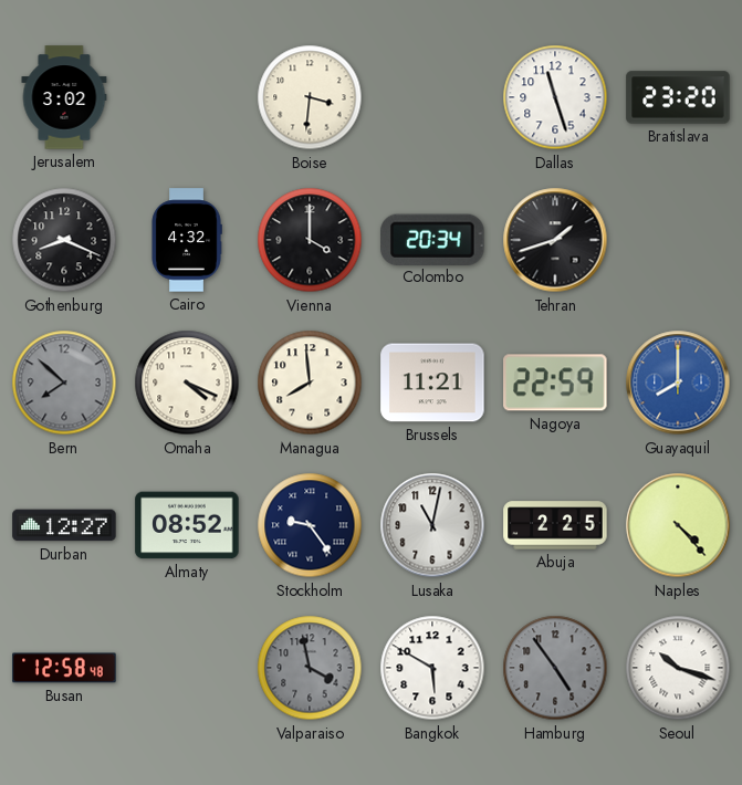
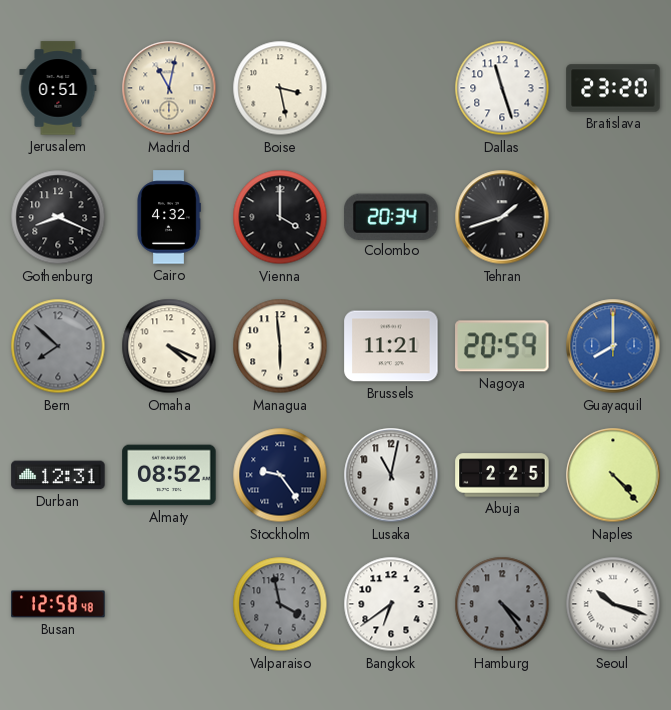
Jerusalem: 3:02 -> 0:51 (58, 88)
Madrid: none -> 11:02 (169, 88)
Boise: 3:31 -> 3:28 (280, 88)
Managua: 7:59 -> 5:59 (280, 346)
Nagoya: 22:59 -> 20:59 (502, 346)
Durban: 12:27 -> 12:31 (58, 475)
Bangkok: 5:50 -> 6:39 (391, 604)
Hamburg: 4:54 -> 4:24 (502, 604)
